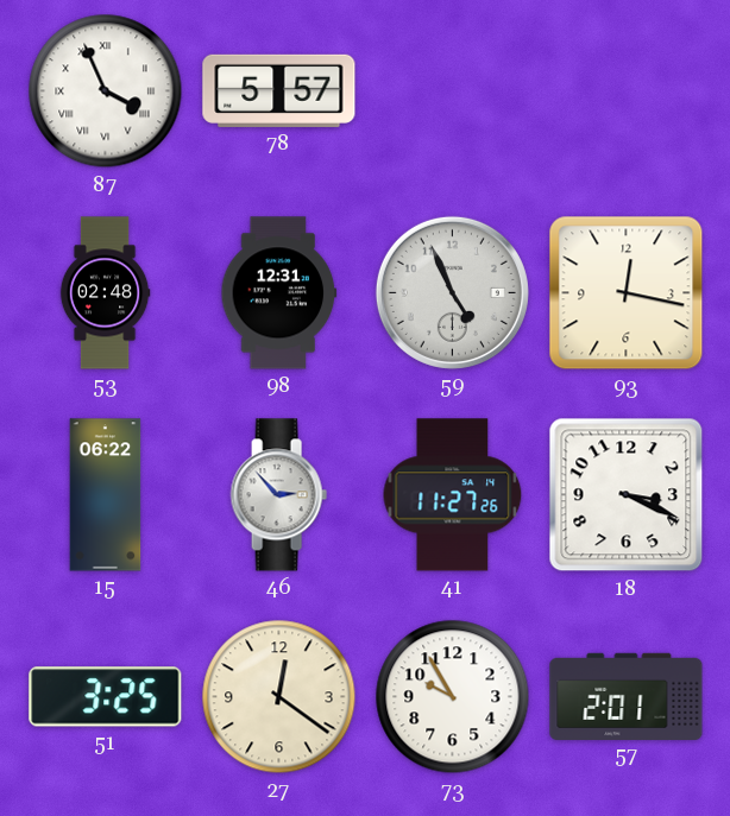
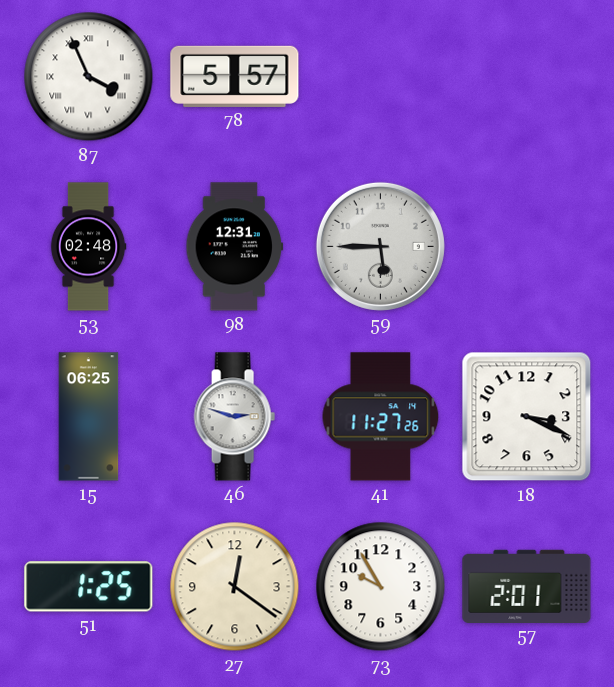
59: 4:56 -> 5:45 (380, 246)
93: 12:17 -> none (627, 293)
15: 06:22 -> 06:25 (89, 417)
46: 2:53 -> 2:48 (234, 417)
51: 3:25 -> 1:25 (89, 587)
